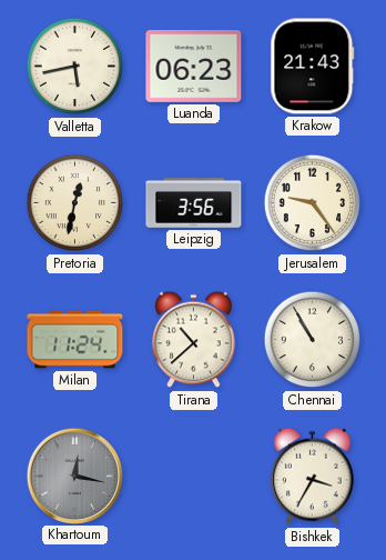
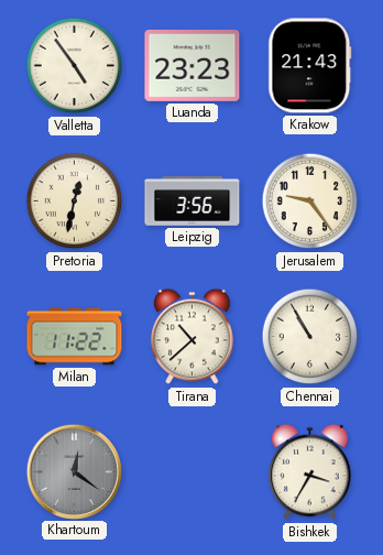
Valletta: 5:43 -> 4:54 (75, 66)
Luanda: 06:23 -> 23:23 (193, 65)
Milan: 11:24 -> 11:22 (75, 337)
Khartoum: 12:17 -> 12:21 (74, 471)
